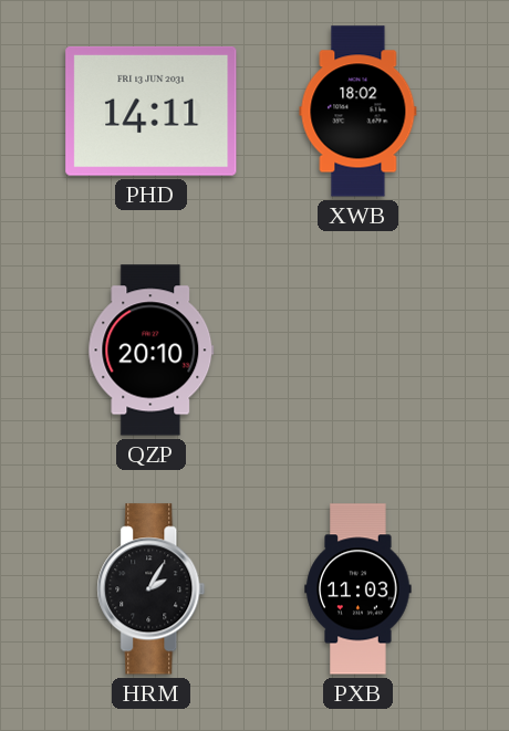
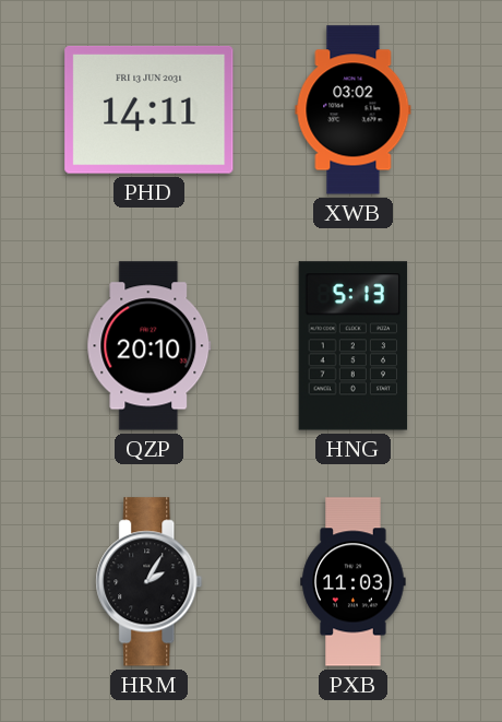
XWB: 18:02 -> 03:02 (354, 110)
HNG: none -> 5:13 (354, 346)
